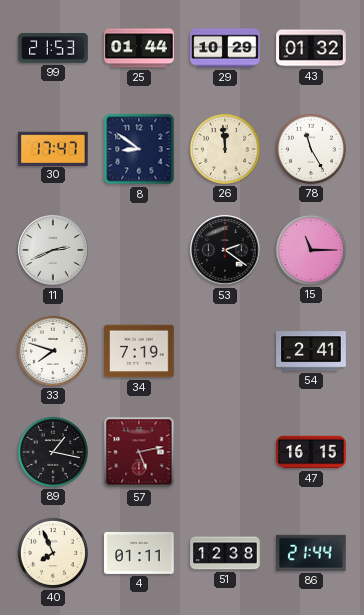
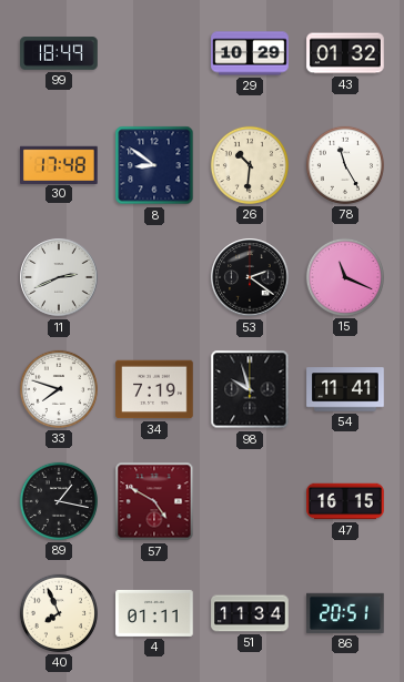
99: 21:53 -> 18:49 (59, 53)
25: 01:44 -> none (139, 48)
30: 17:47 -> 17:48 (60, 164)
26: 11:59 -> 10:31 (250, 165)
15: 11:15 -> 11:19 (345, 277)
98: none -> 9:57 (250, 389)
54: 2:41 -> 11:41 (345, 389)
57: 5:13 -> 4:50 (154, 501)
51: 12:38 -> 11:34 (250, 613)
86: 21:44 -> 20:51 (346, 613)
